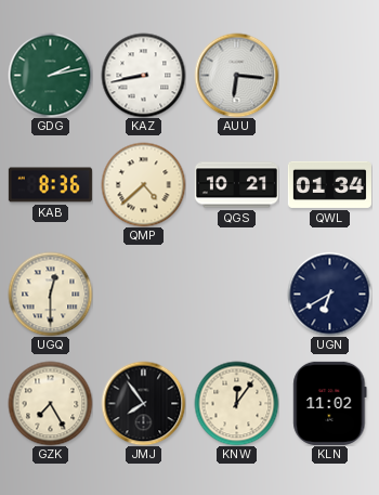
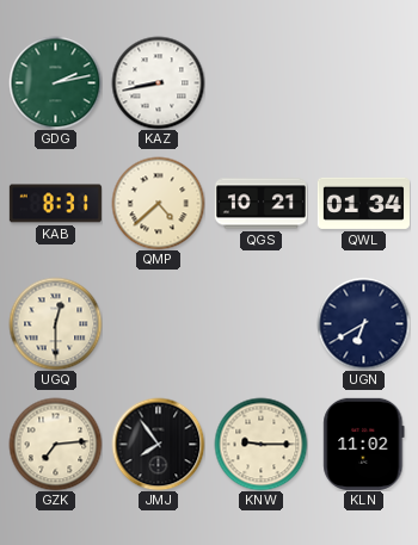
AUU: 6:16 -> none (236, 75)
KAB: 8:36 -> 8:31 (55, 204)
GZK: 7:25 -> 7:14 (55, 444)
KNW: 12:06 -> 9:15 (260, 444)
